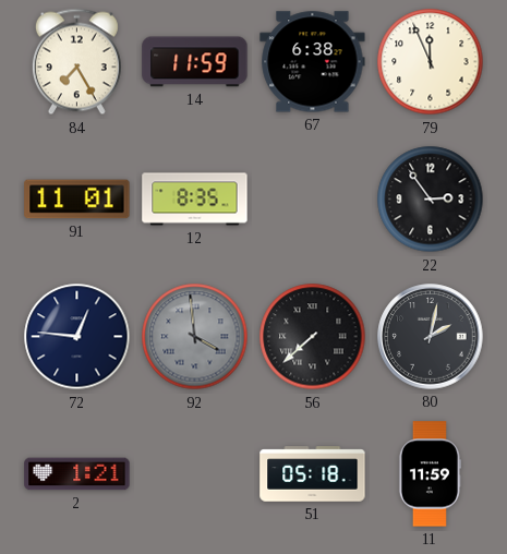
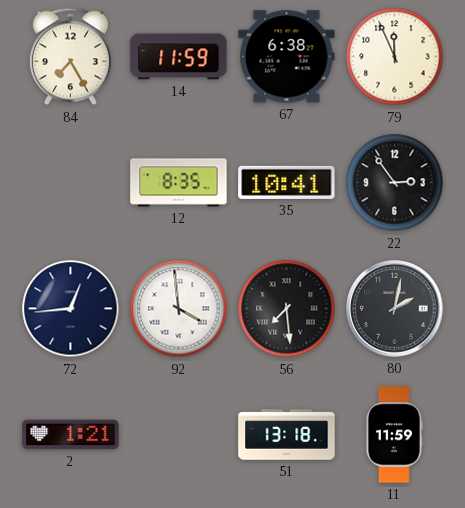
91: 11:01 -> none (77, 200)
35: none -> 10:41 (287, 182)
72: 12:46 -> 12:44 (71, 309)
92 dial: grey -> white (179, 309)
56: 7:38 -> 7:29 (287, 309)
51: 05:18 -> 13:18 (287, 435)
